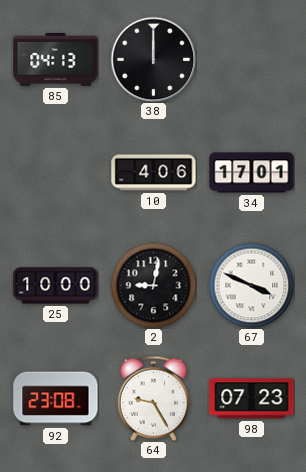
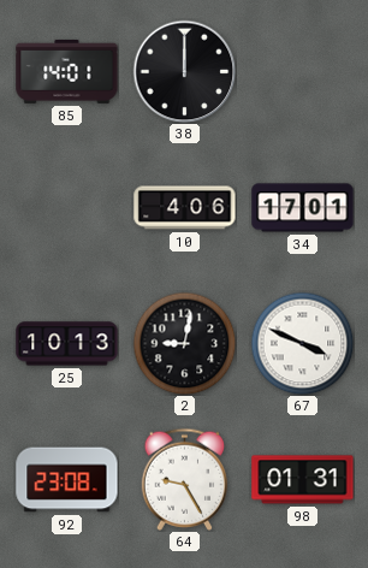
85: 04:13 -> 14:01 (67, 71)
25: 10:00 -> 10:13 (67, 344)
98: 07:23 -> 01:31 (303, 480)
